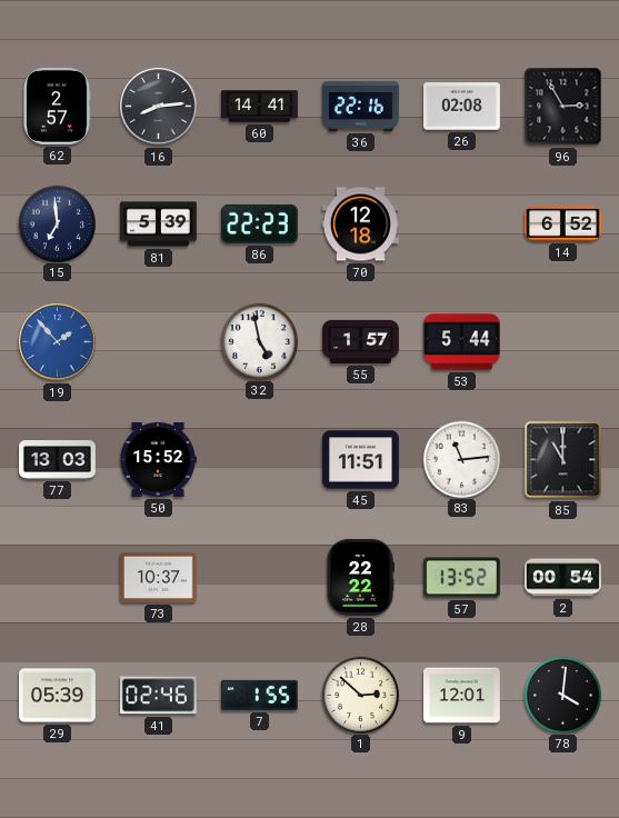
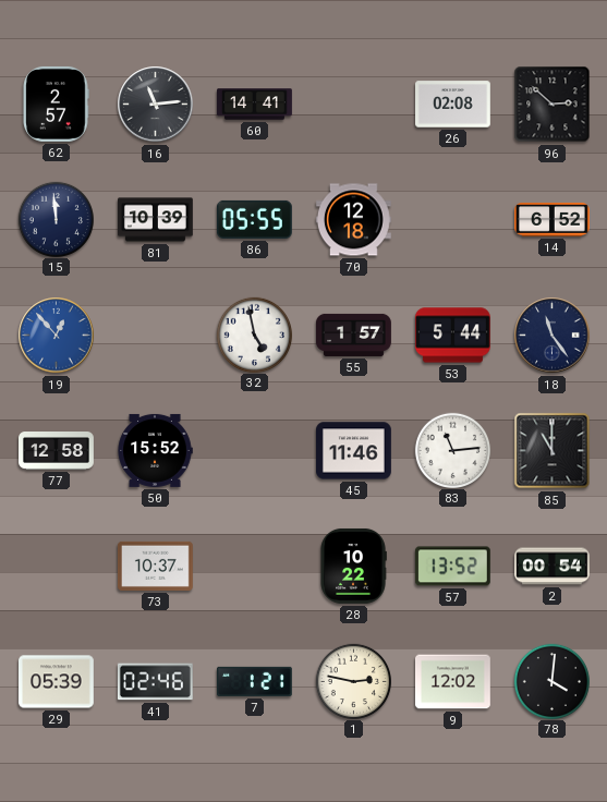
16: 8:14 -> 11:14 (156, 105)
36: 22:16 -> none (360, 106)
96: 2:55 -> 2:52 (553, 105)
15: 6:59 -> 11:59 (56, 219)
81: 5:39 -> 10:39 (156, 220)
86: 22:23 -> 05:55 (254, 219)
19: 1:53 -> 12:53 (57, 336)
18: none -> 11:24 (553, 336)
77: 13:03 -> 12:58 (57, 451)
45: 11:51 -> 11:46 (354, 451)
28: 22:22 -> 10:22 (353, 566)
7: 1:55 -> 1:21 (254, 681)
1: 2:52 -> 2:47 (353, 681)
9: 12:01 -> 12:02 (453, 682)
